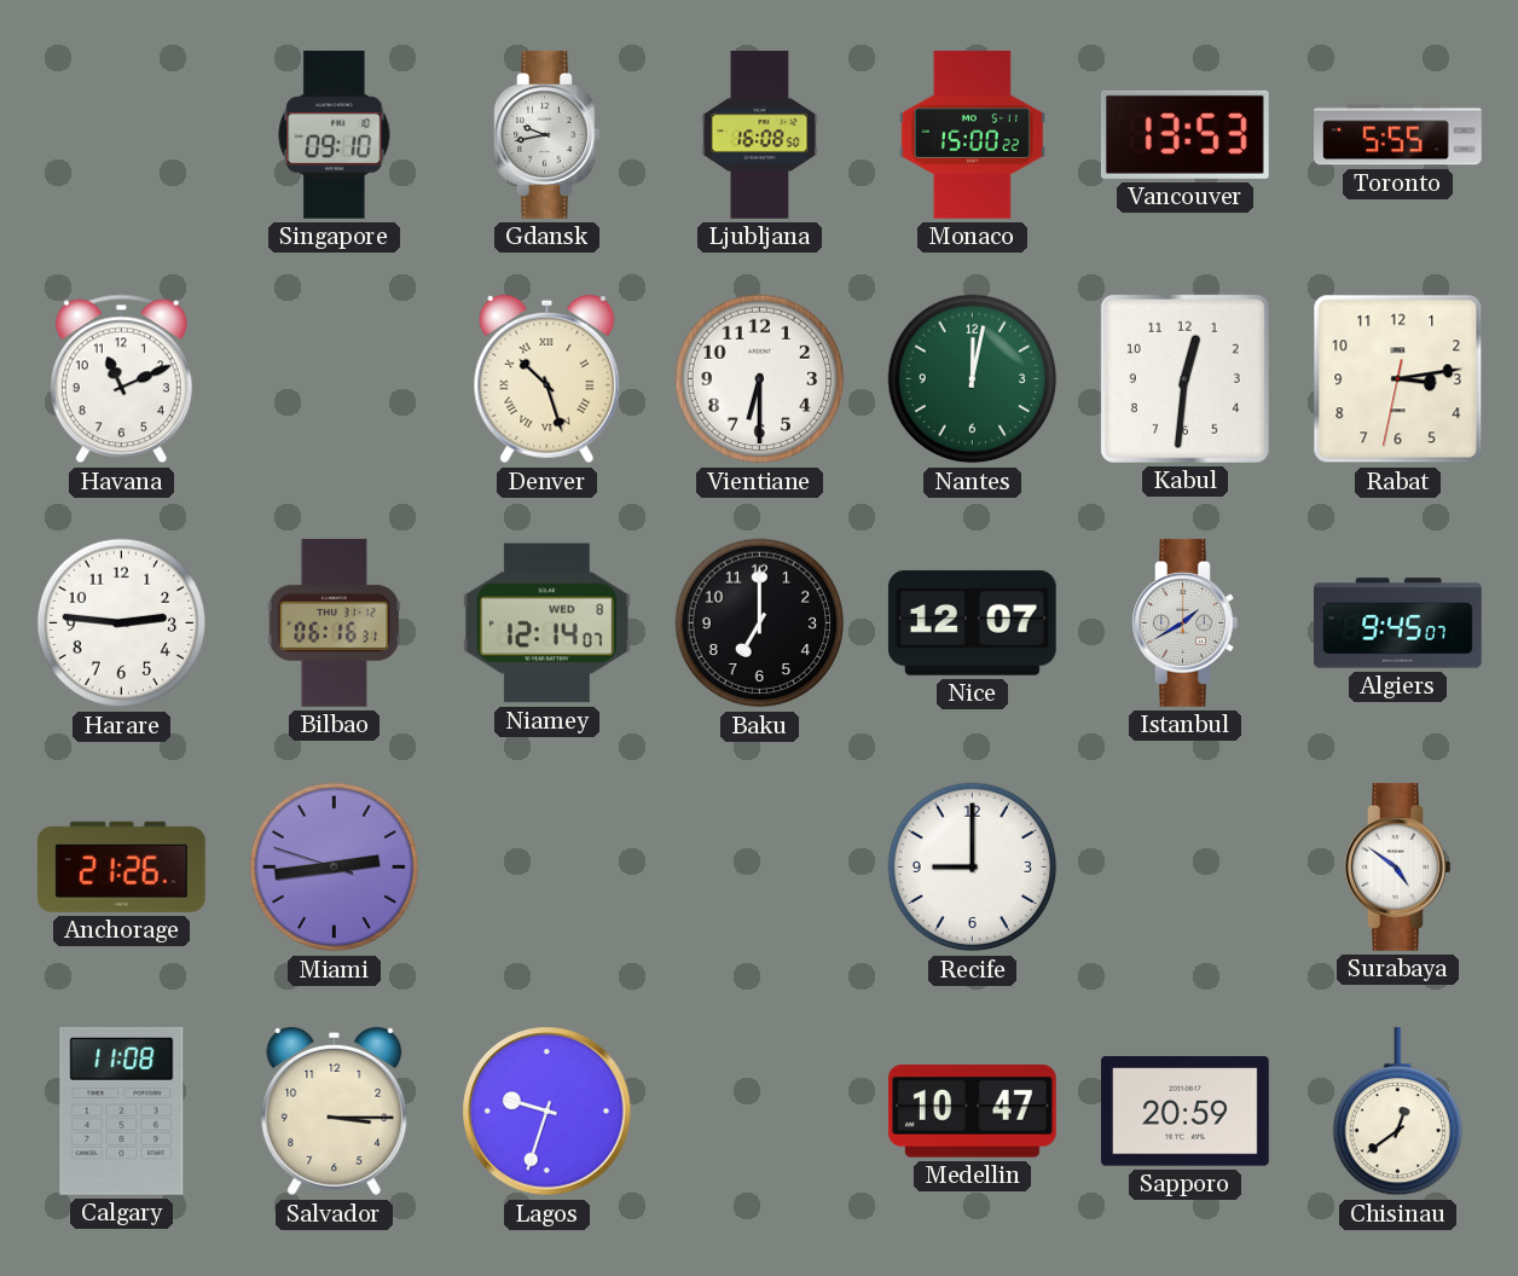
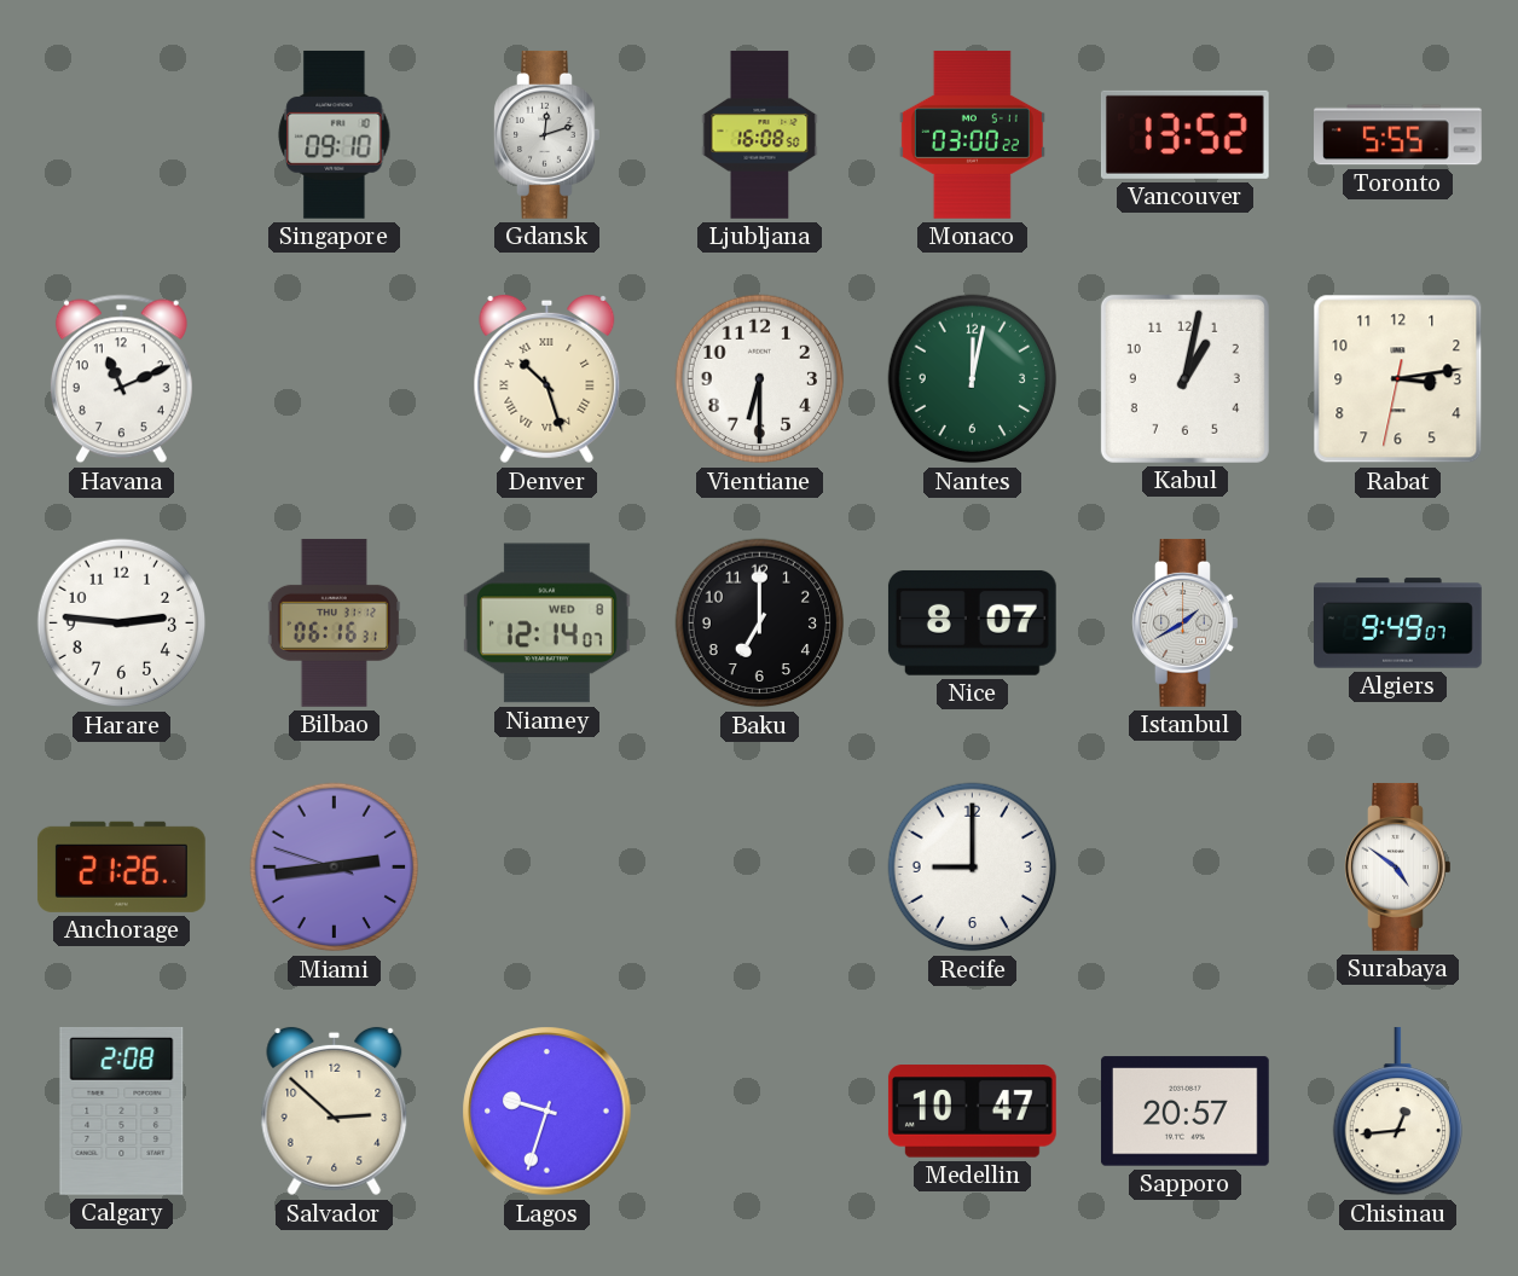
Gdansk: 9:43 -> 12:12 (547, 135)
Monaco: 15:00 -> 03:00 (972, 135)
Vancouver: 13:53 -> 13:52 (1184, 134)
Kabul: 12:31 -> 1:02 (1184, 378)
Nice: 12:07 -> 8:07 (972, 622)
Algiers: 9:45 -> 9:49 (1398, 623)
Calgary: 11:08 -> 2:08 (122, 1110)
Salvador: 3:15 -> 2:52 (335, 1112)
Sapporo: 20:59 -> 20:57 (1184, 1112)
Chisinau: 12:39 -> 12:44 (1397, 1112)
